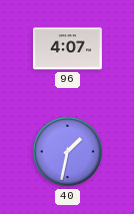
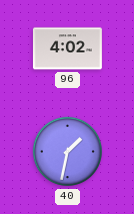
96: 4:07 -> 4:02 (67, 49)
